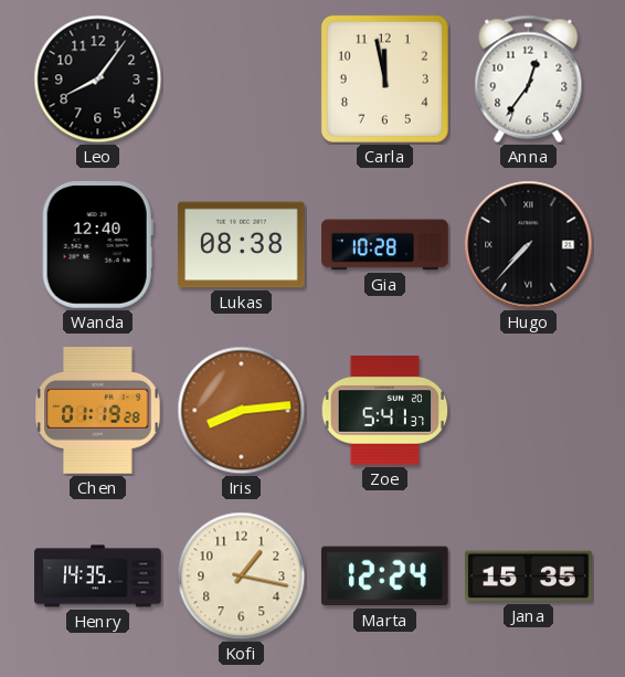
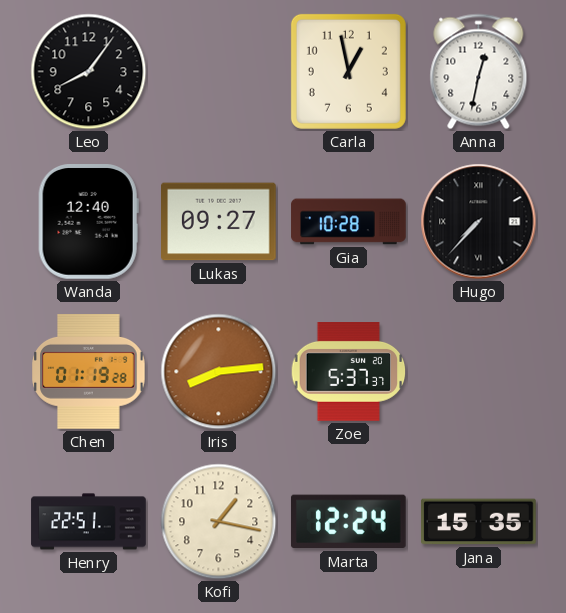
Carla: 11:58 -> 12:58 (348, 71)
Anna: 12:36 -> 12:32 (479, 72)
Lukas: 08:38 -> 09:27 (219, 222)
Zoe: 5:41 -> 5:37 (349, 372)
Henry: 14:35 -> 22:51 (89, 522)
